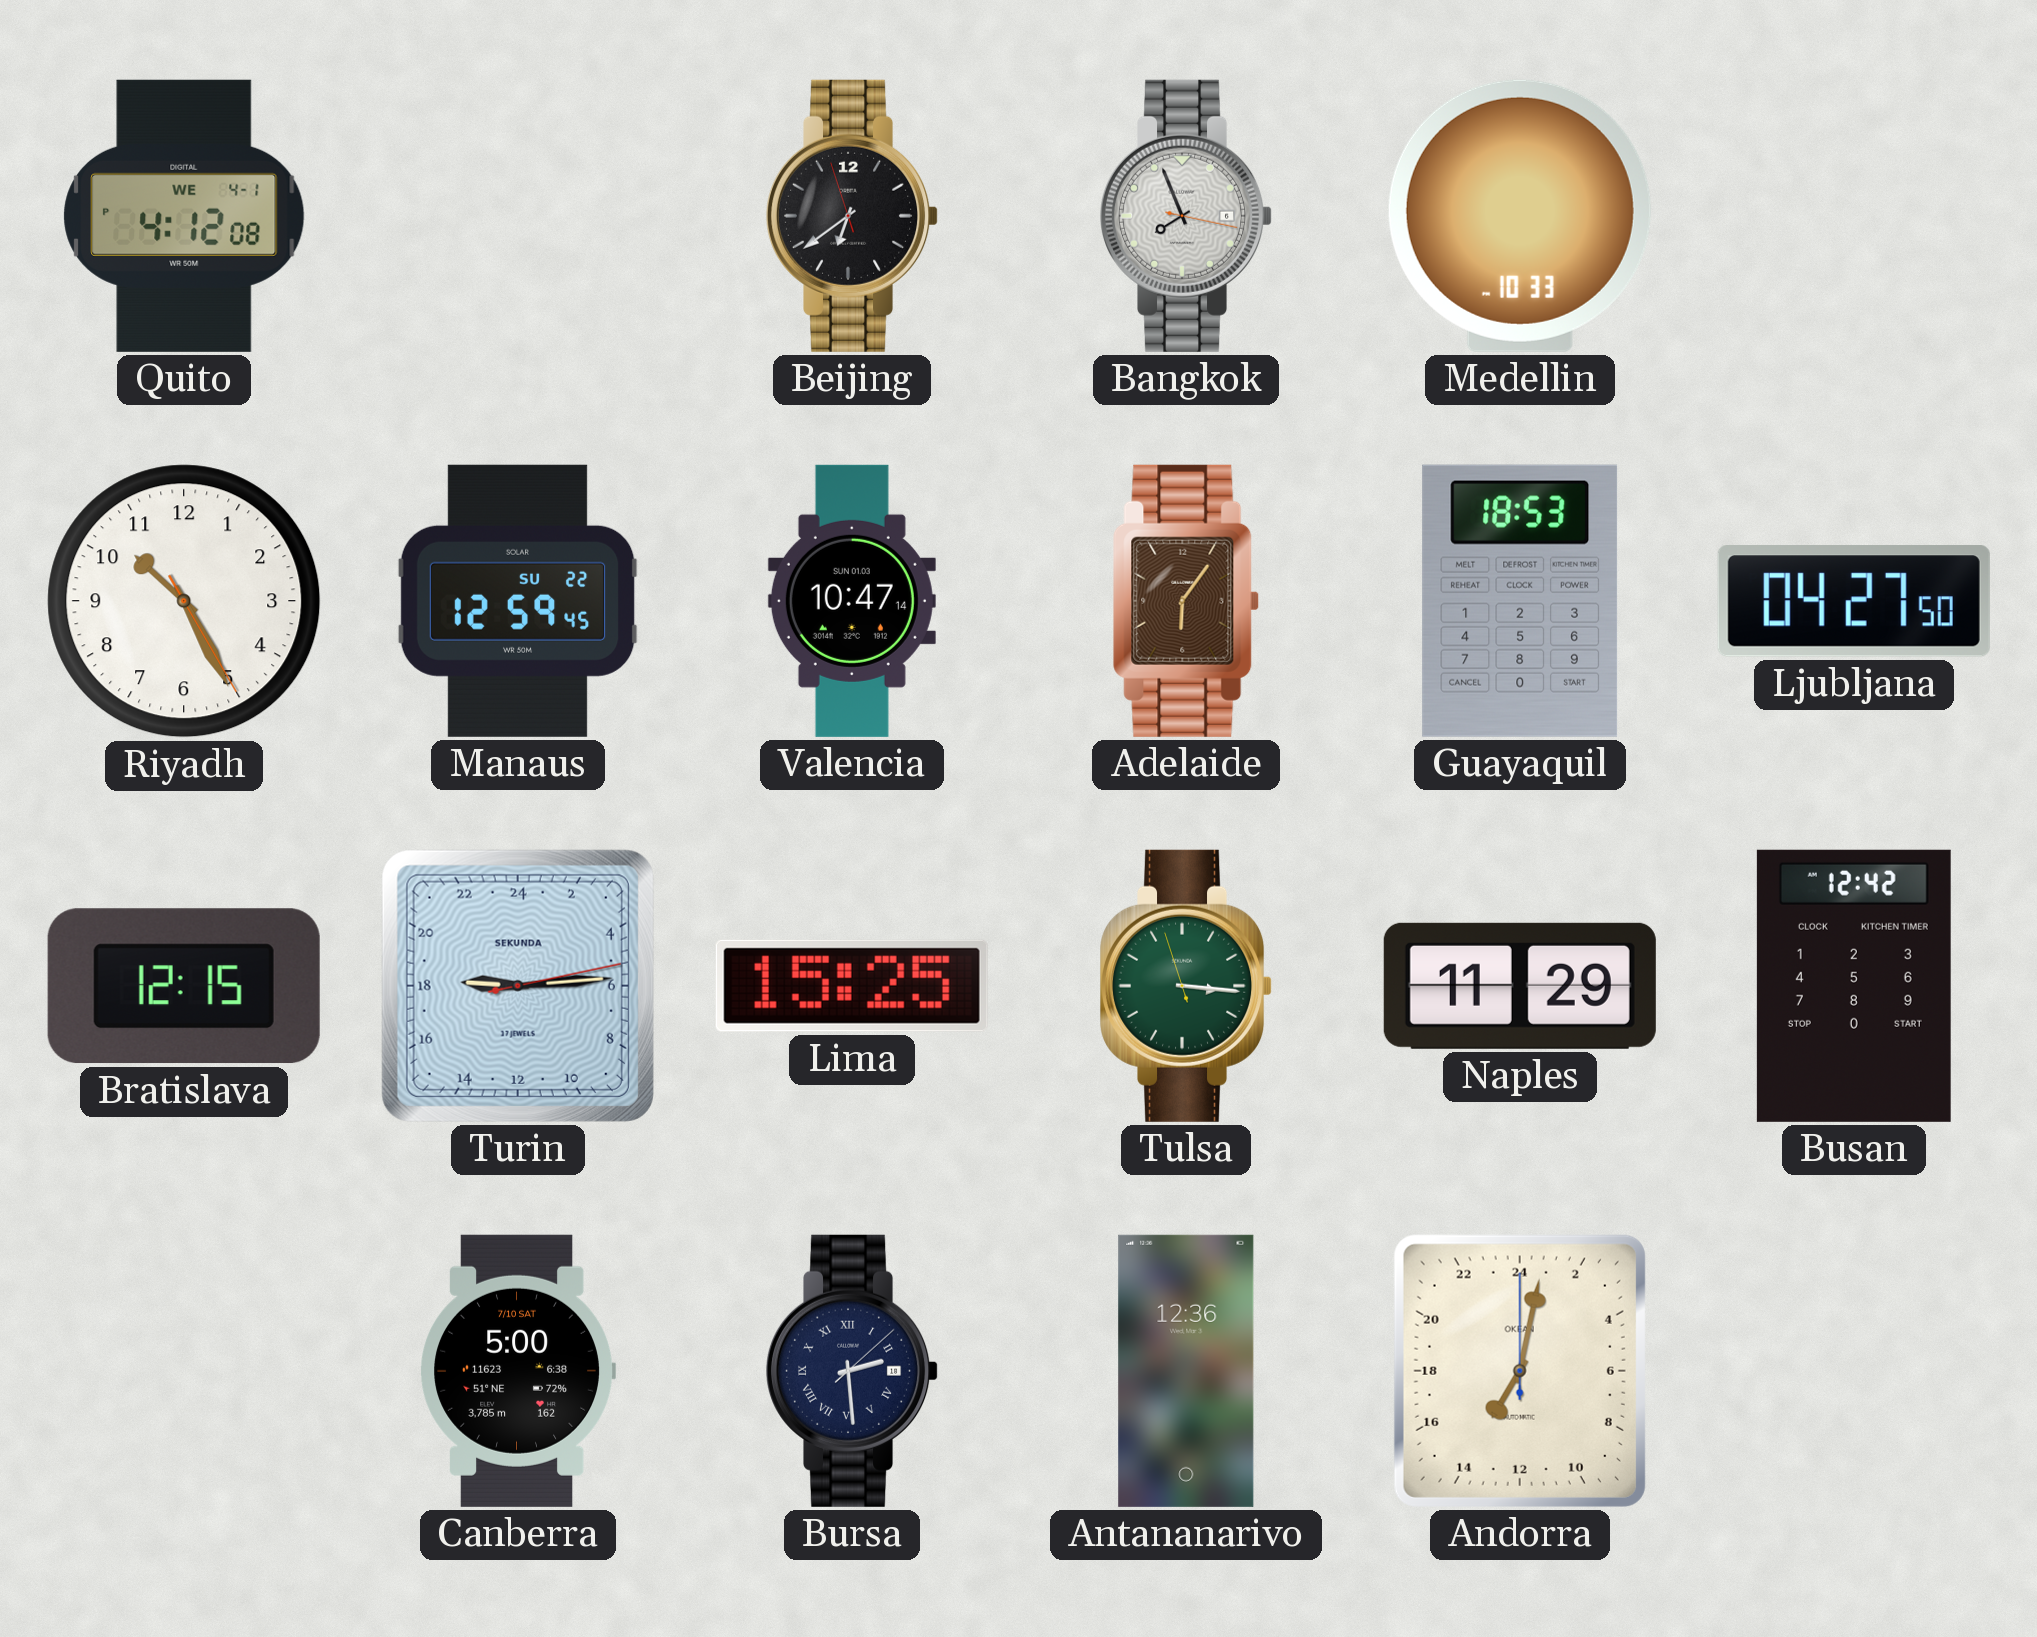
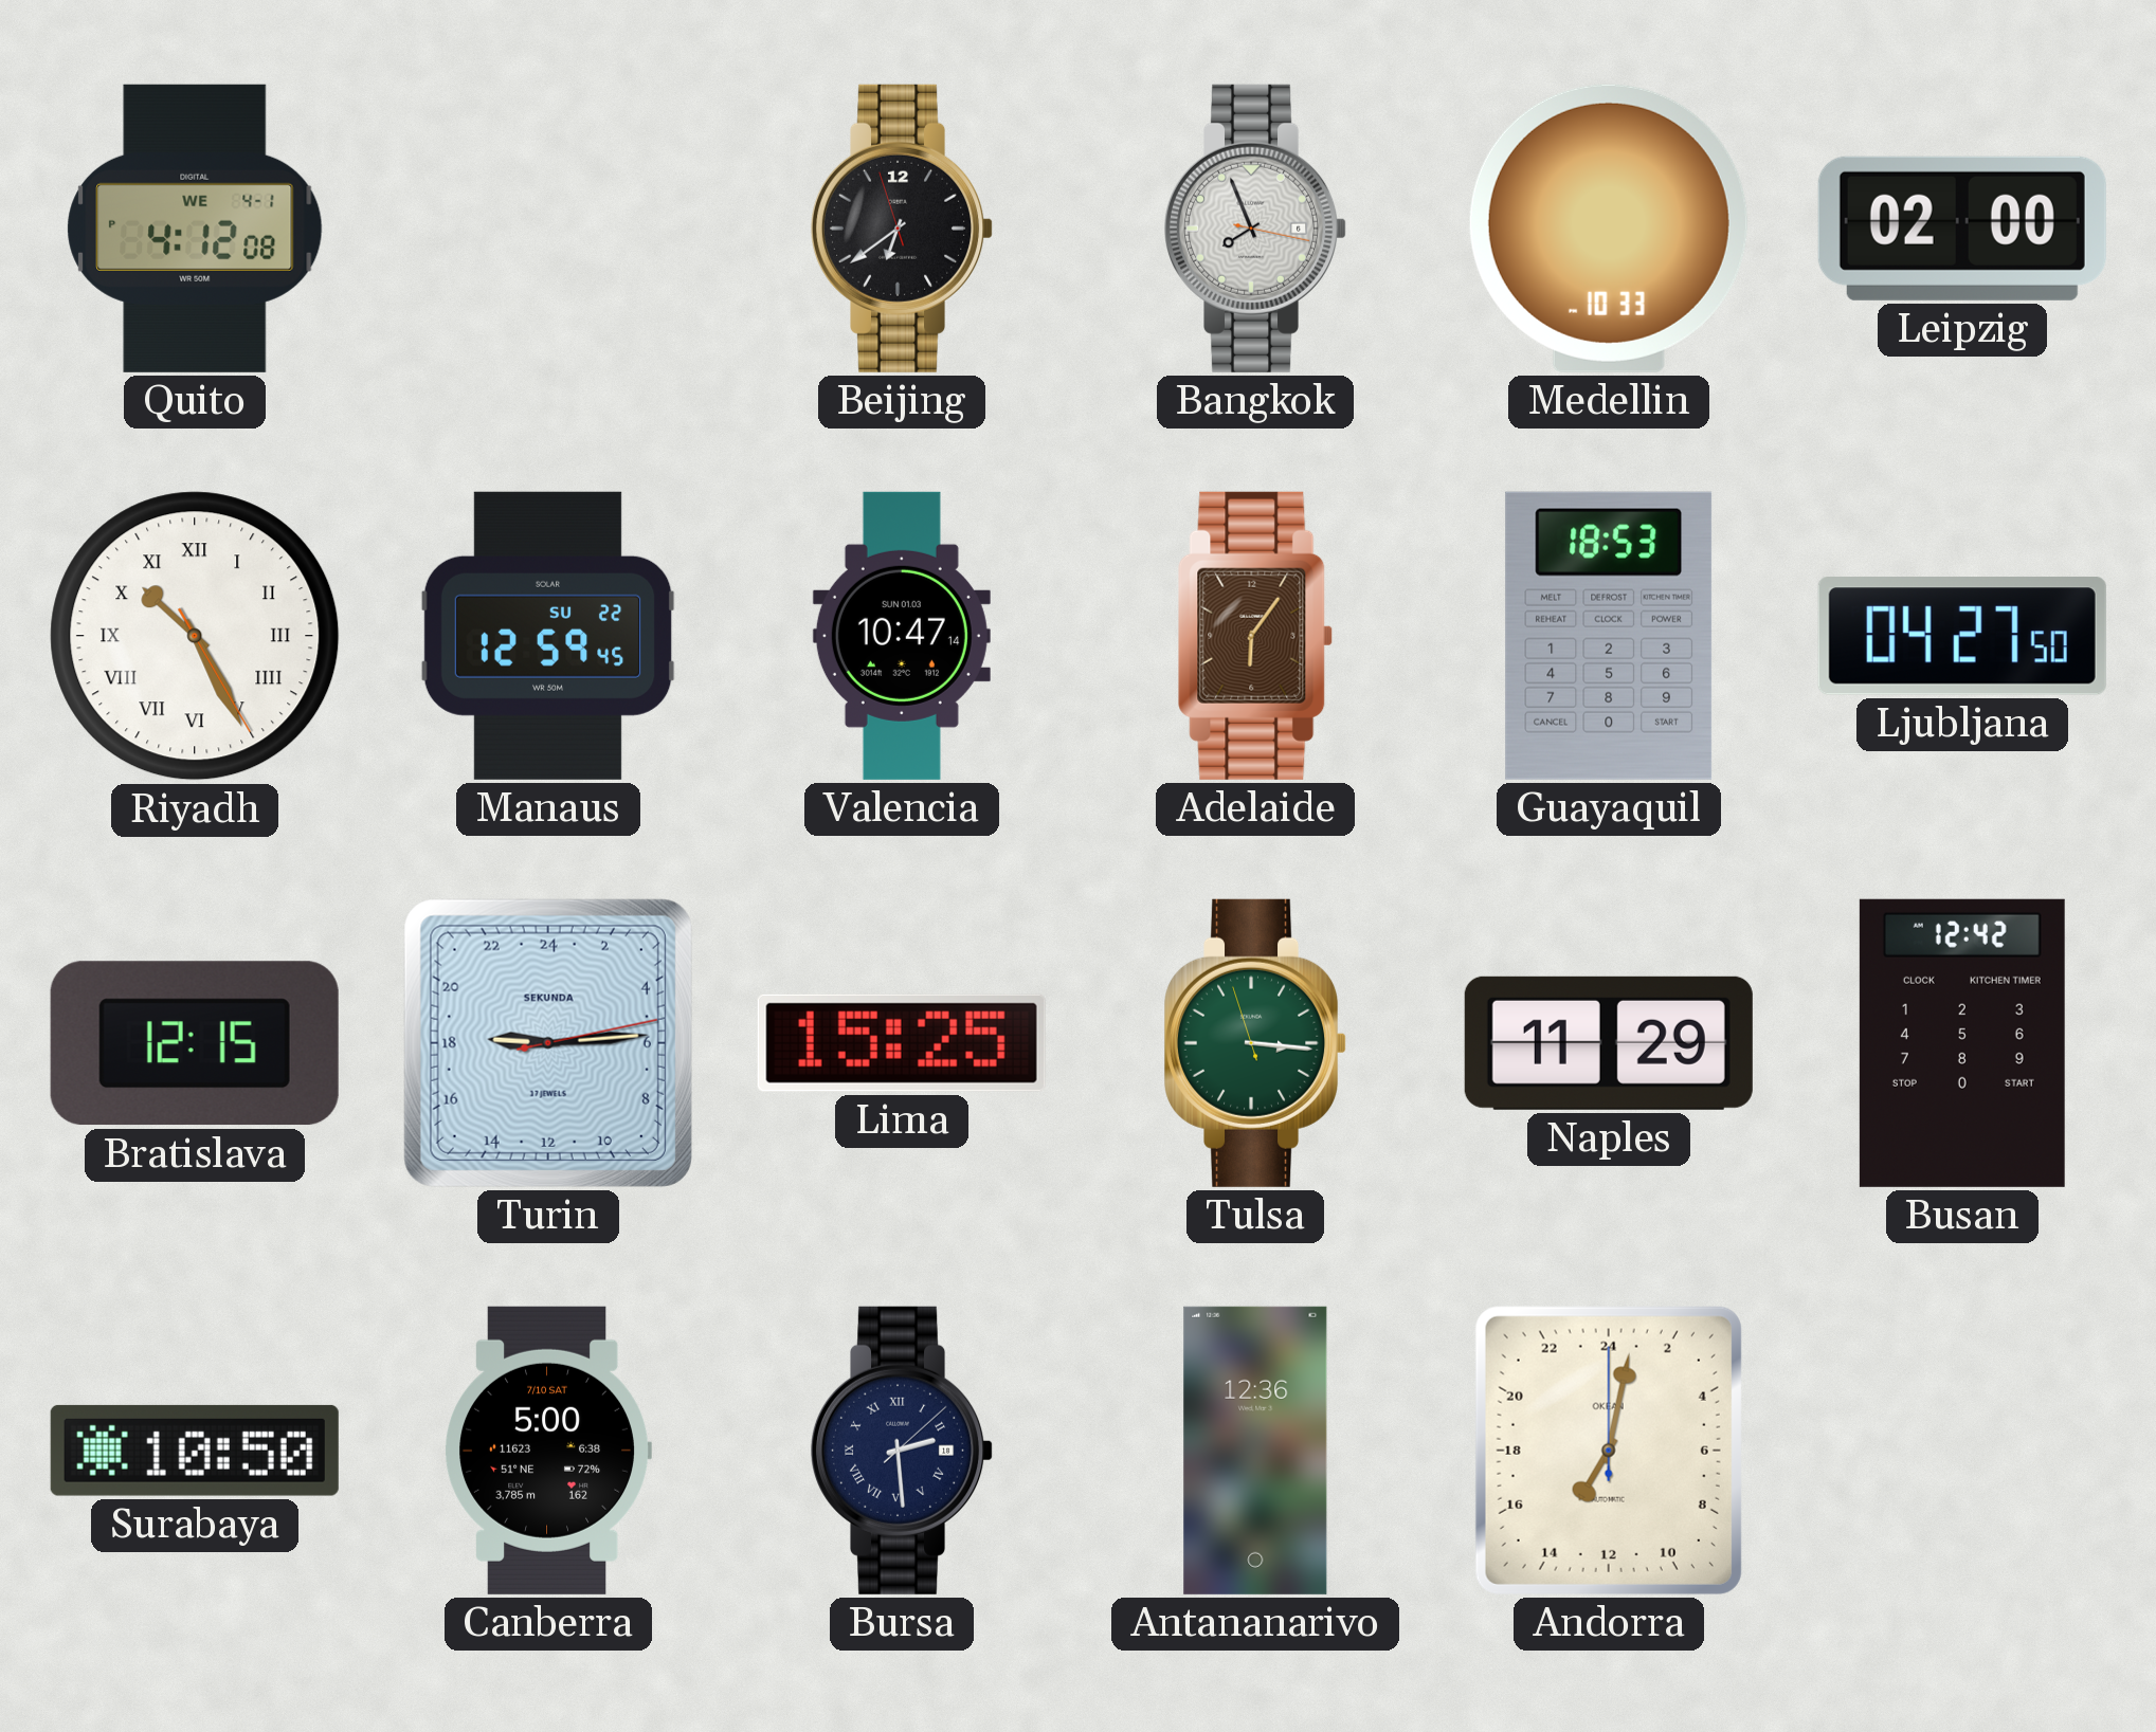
Leipzig: none -> 02:00 (1962, 229)
Riyadh numerals: Arabic -> Roman (195, 636)
Surabaya: none -> 10:50 (195, 1451)
